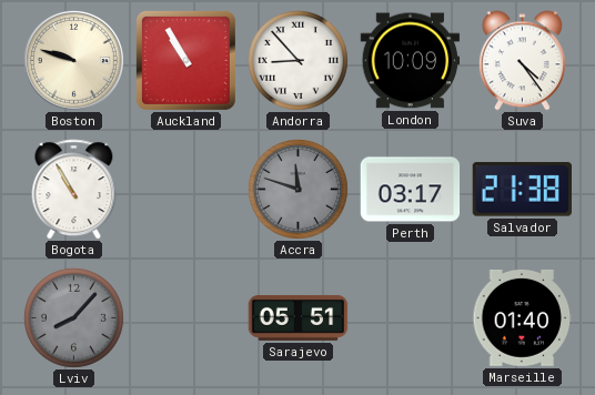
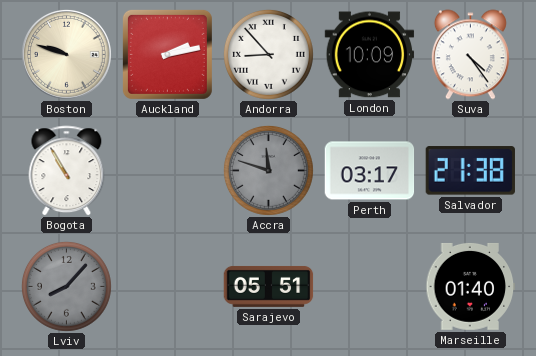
Auckland: 10:55 -> 2:13 (167, 54)
